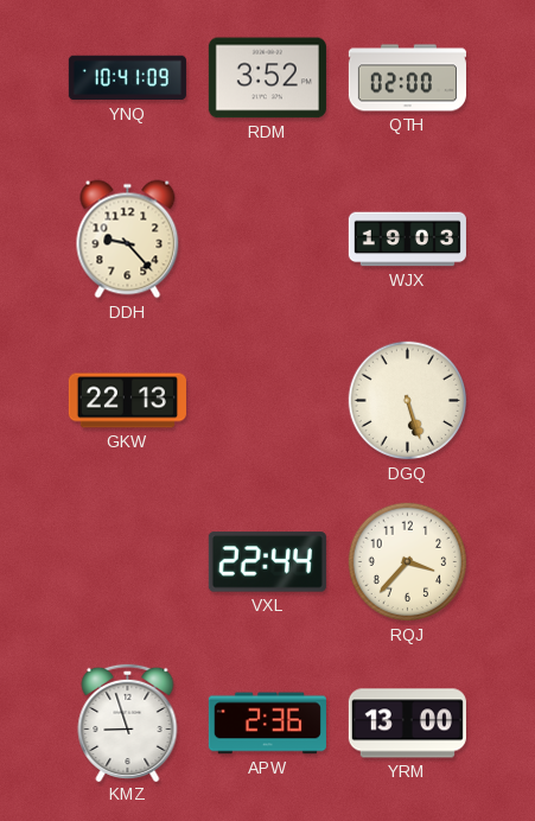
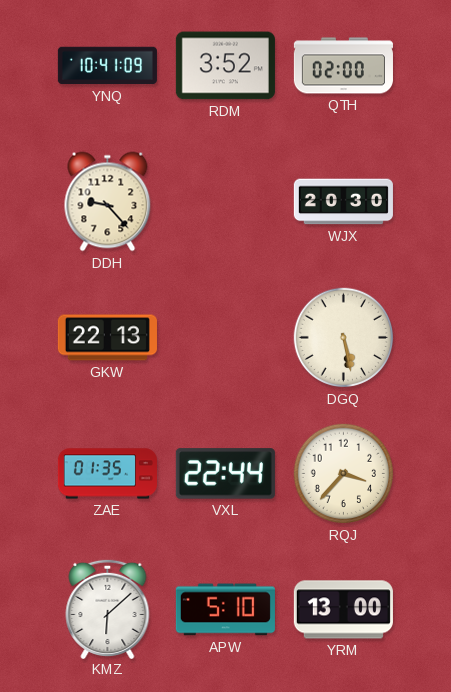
WJX: 19:03 -> 20:30 (343, 202)
DGQ: 5:27 -> 5:28 (344, 338)
ZAE: none -> 01:35 (107, 474)
KMZ: 8:57 -> 6:08 (108, 608)
APW: 2:36 -> 5:10 (225, 610)
